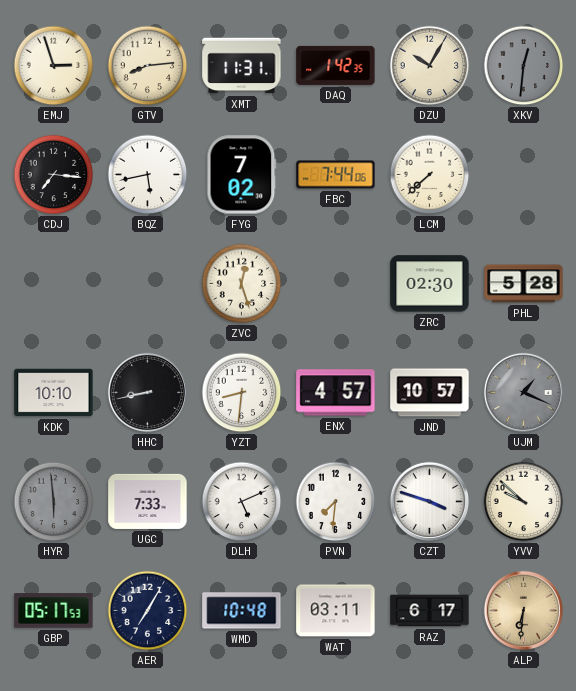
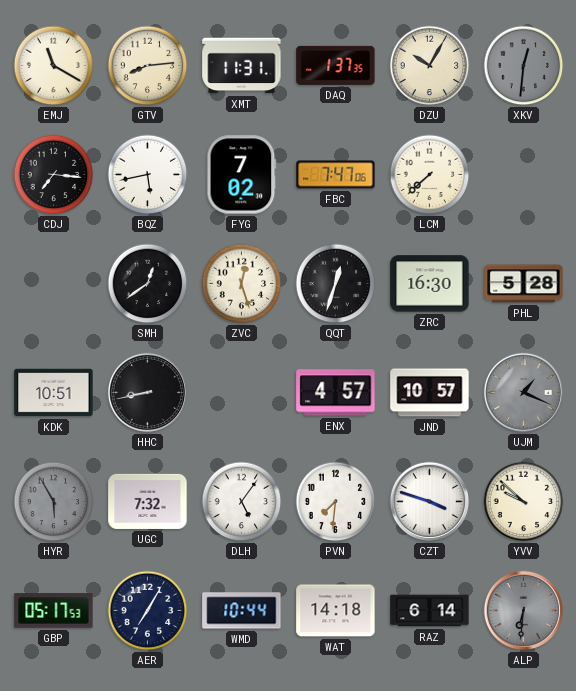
EMJ: 2:57 -> 11:20 (54, 66)
DAQ: 1:42 -> 1:37 (336, 65)
FBC: 7:44 -> 7:47 (336, 175)
SMH: none -> 12:39 (148, 284)
QQT: none -> 12:33 (336, 284)
ZRC: 02:30 -> 16:30 (430, 284)
KDK: 10:10 -> 10:51 (54, 393)
YZT: 8:31 -> none (242, 393)
HYR: 5:59 -> 5:55 (54, 502)
UGC: 7:33 -> 7:32 (148, 501)
DLH: 5:11 -> 5:06 (242, 502)
WMD: 10:48 -> 10:44 (242, 611)
WAT: 03:11 -> 14:18 (336, 611)
RAZ: 6:17 -> 6:14 (430, 611)
ALP dial: champagne -> grey (523, 610)
